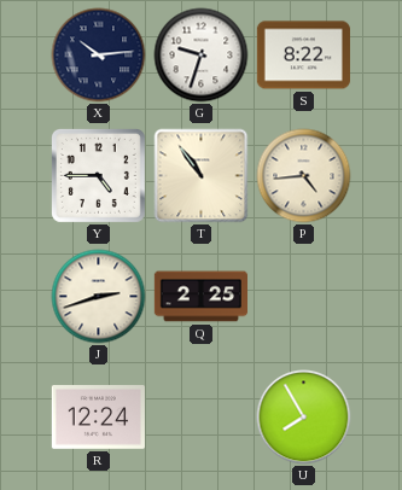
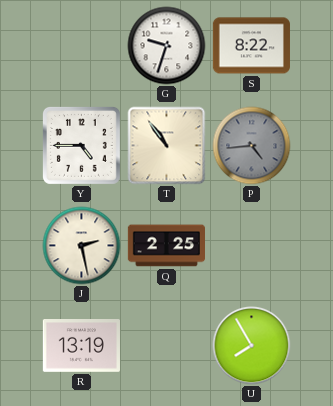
X: 10:14 -> none (99, 56)
P dial: cream -> grey (252, 146)
J: 2:42 -> 2:28 (82, 246)
R: 12:24 -> 13:19 (81, 346)
